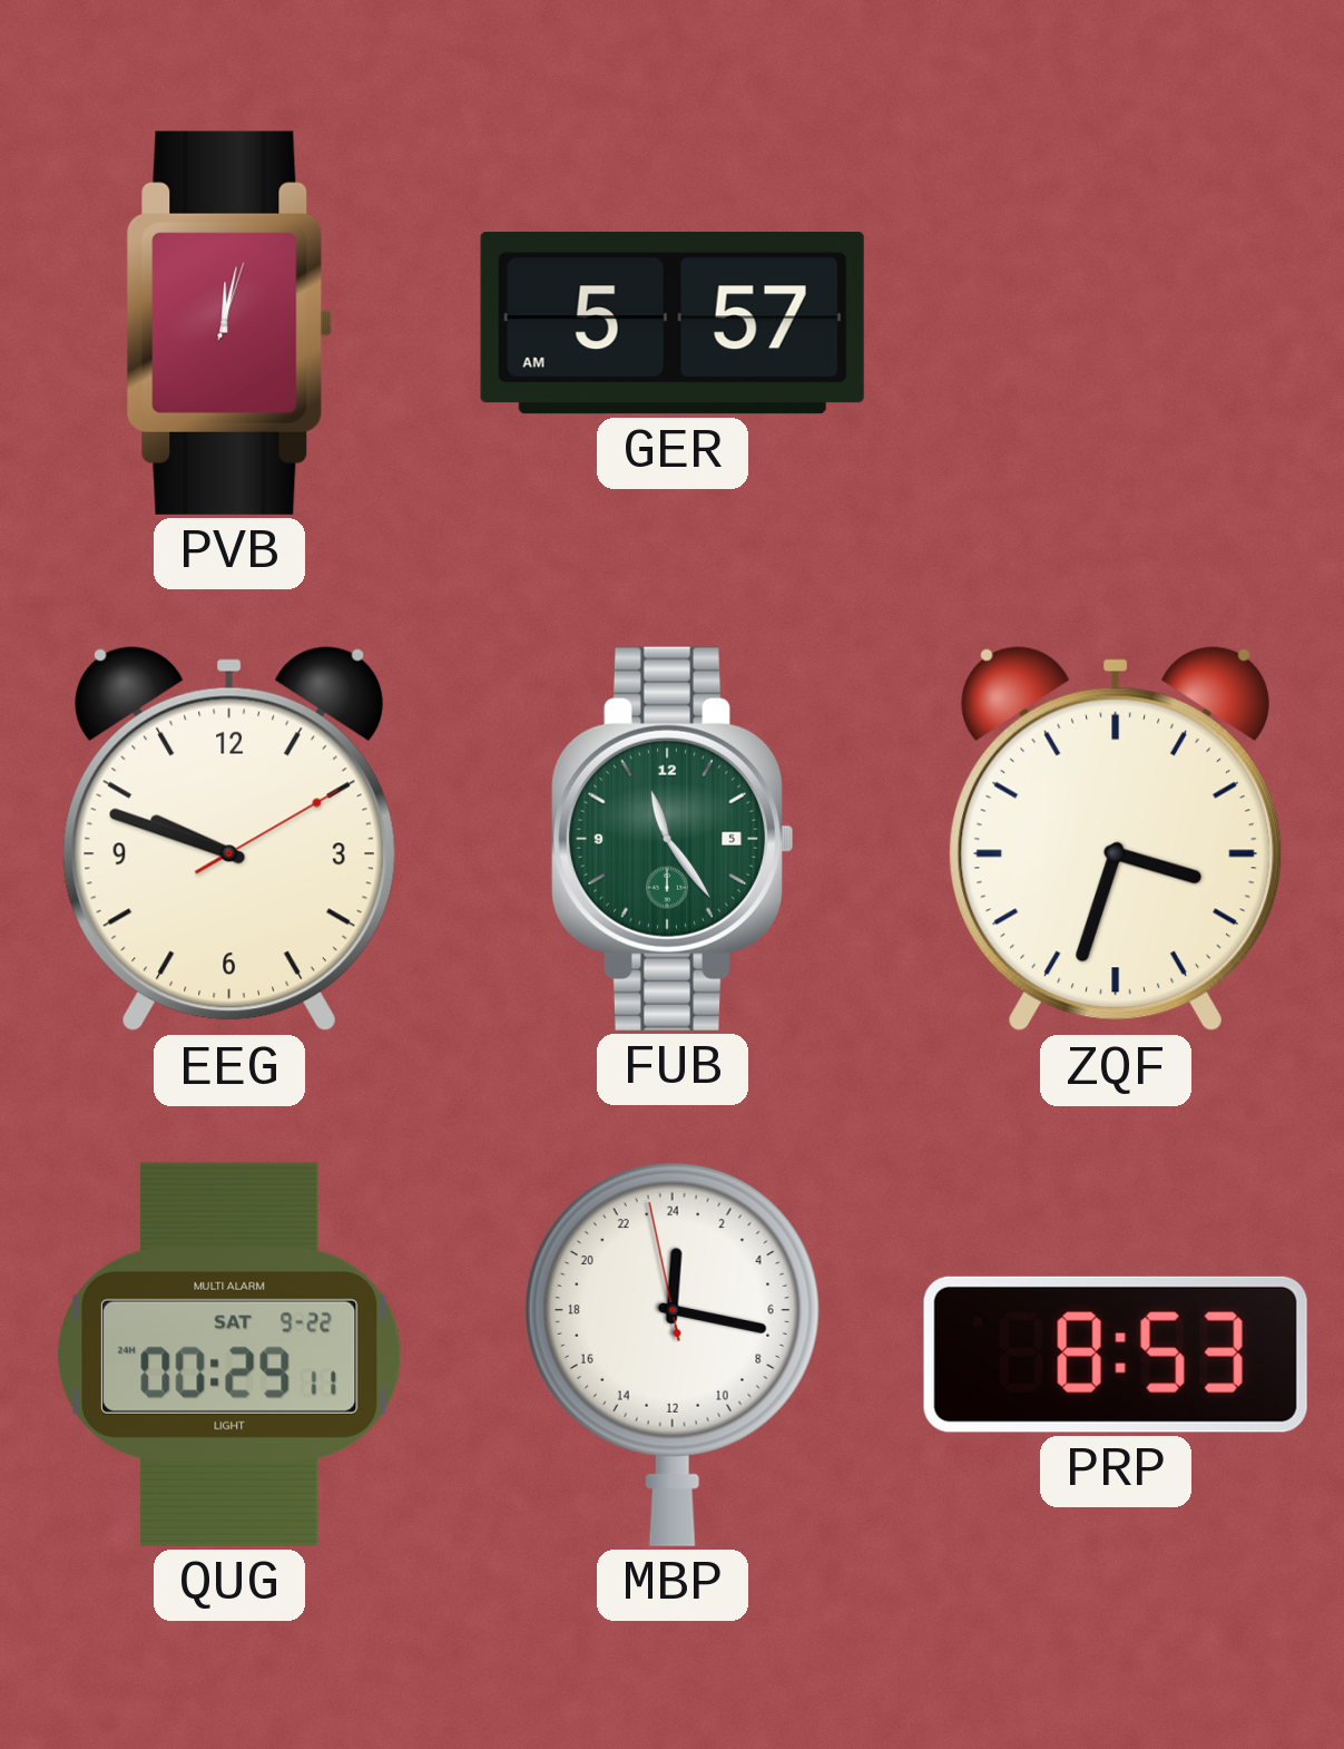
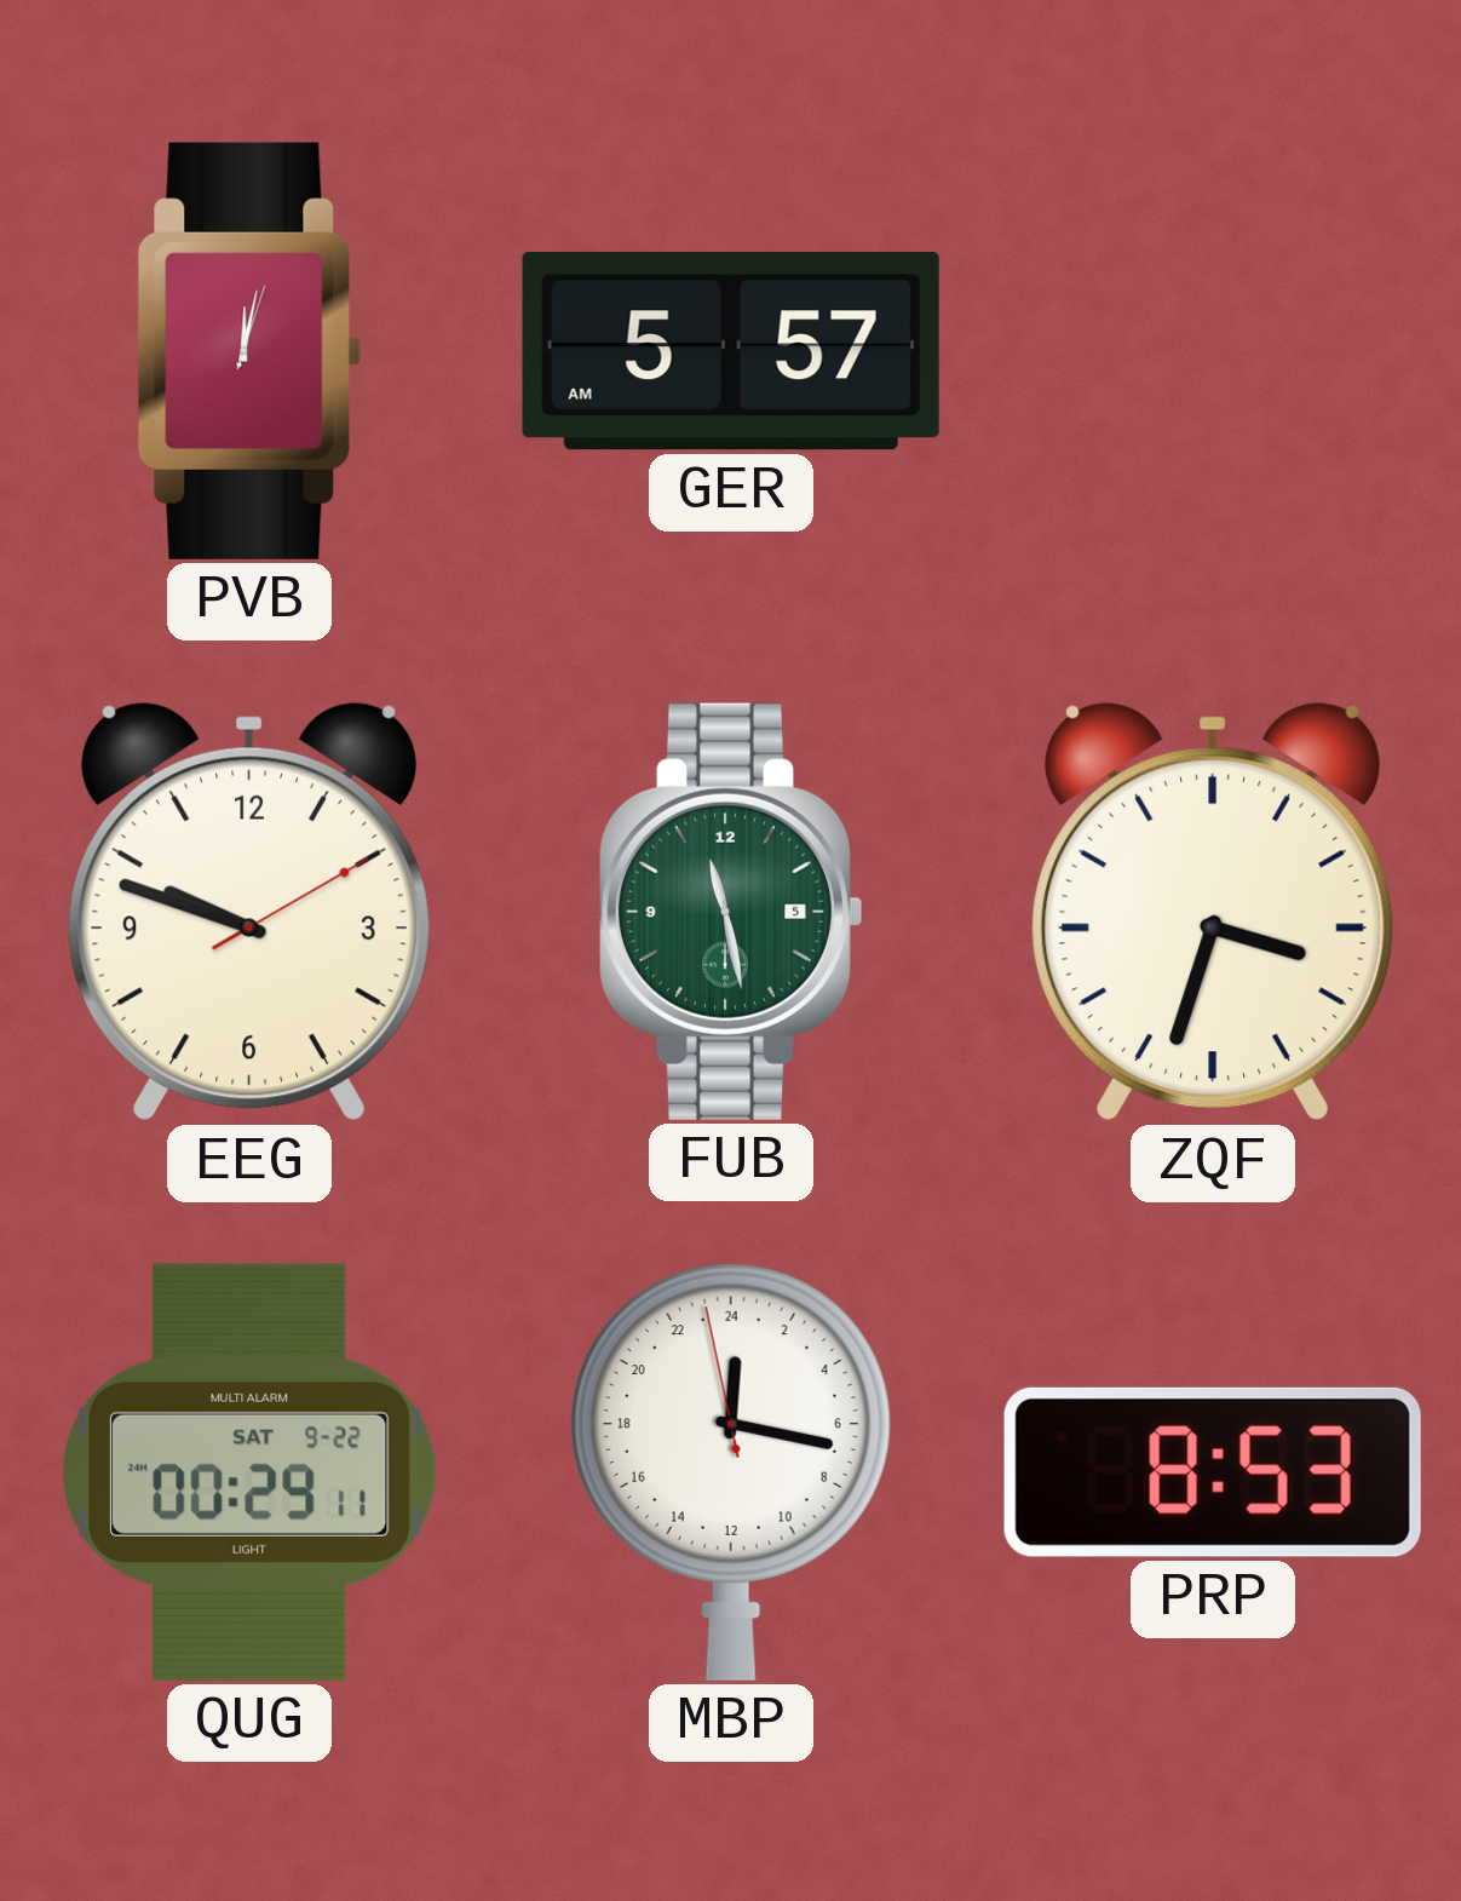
FUB: 11:24 -> 11:28 (730, 912)
